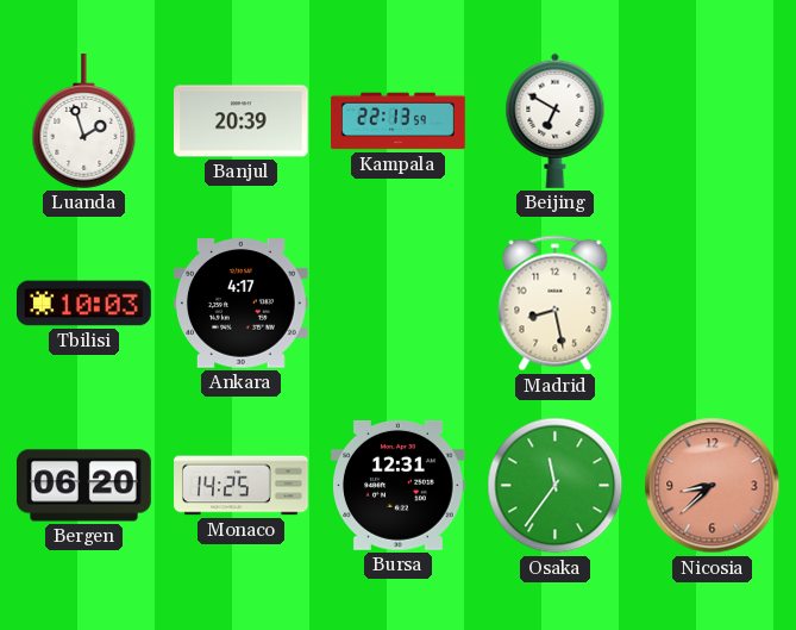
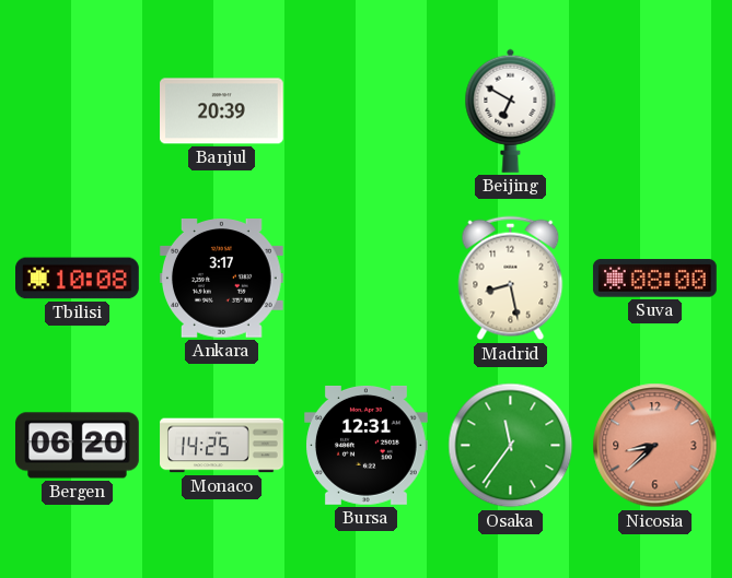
Luanda: 1:57 -> none (84, 121)
Kampala: 22:13 -> none (399, 121)
Tbilisi: 10:03 -> 10:08 (78, 279)
Ankara: 4:17 -> 3:17 (222, 279)
Suva: none -> 08:00 (655, 279)
